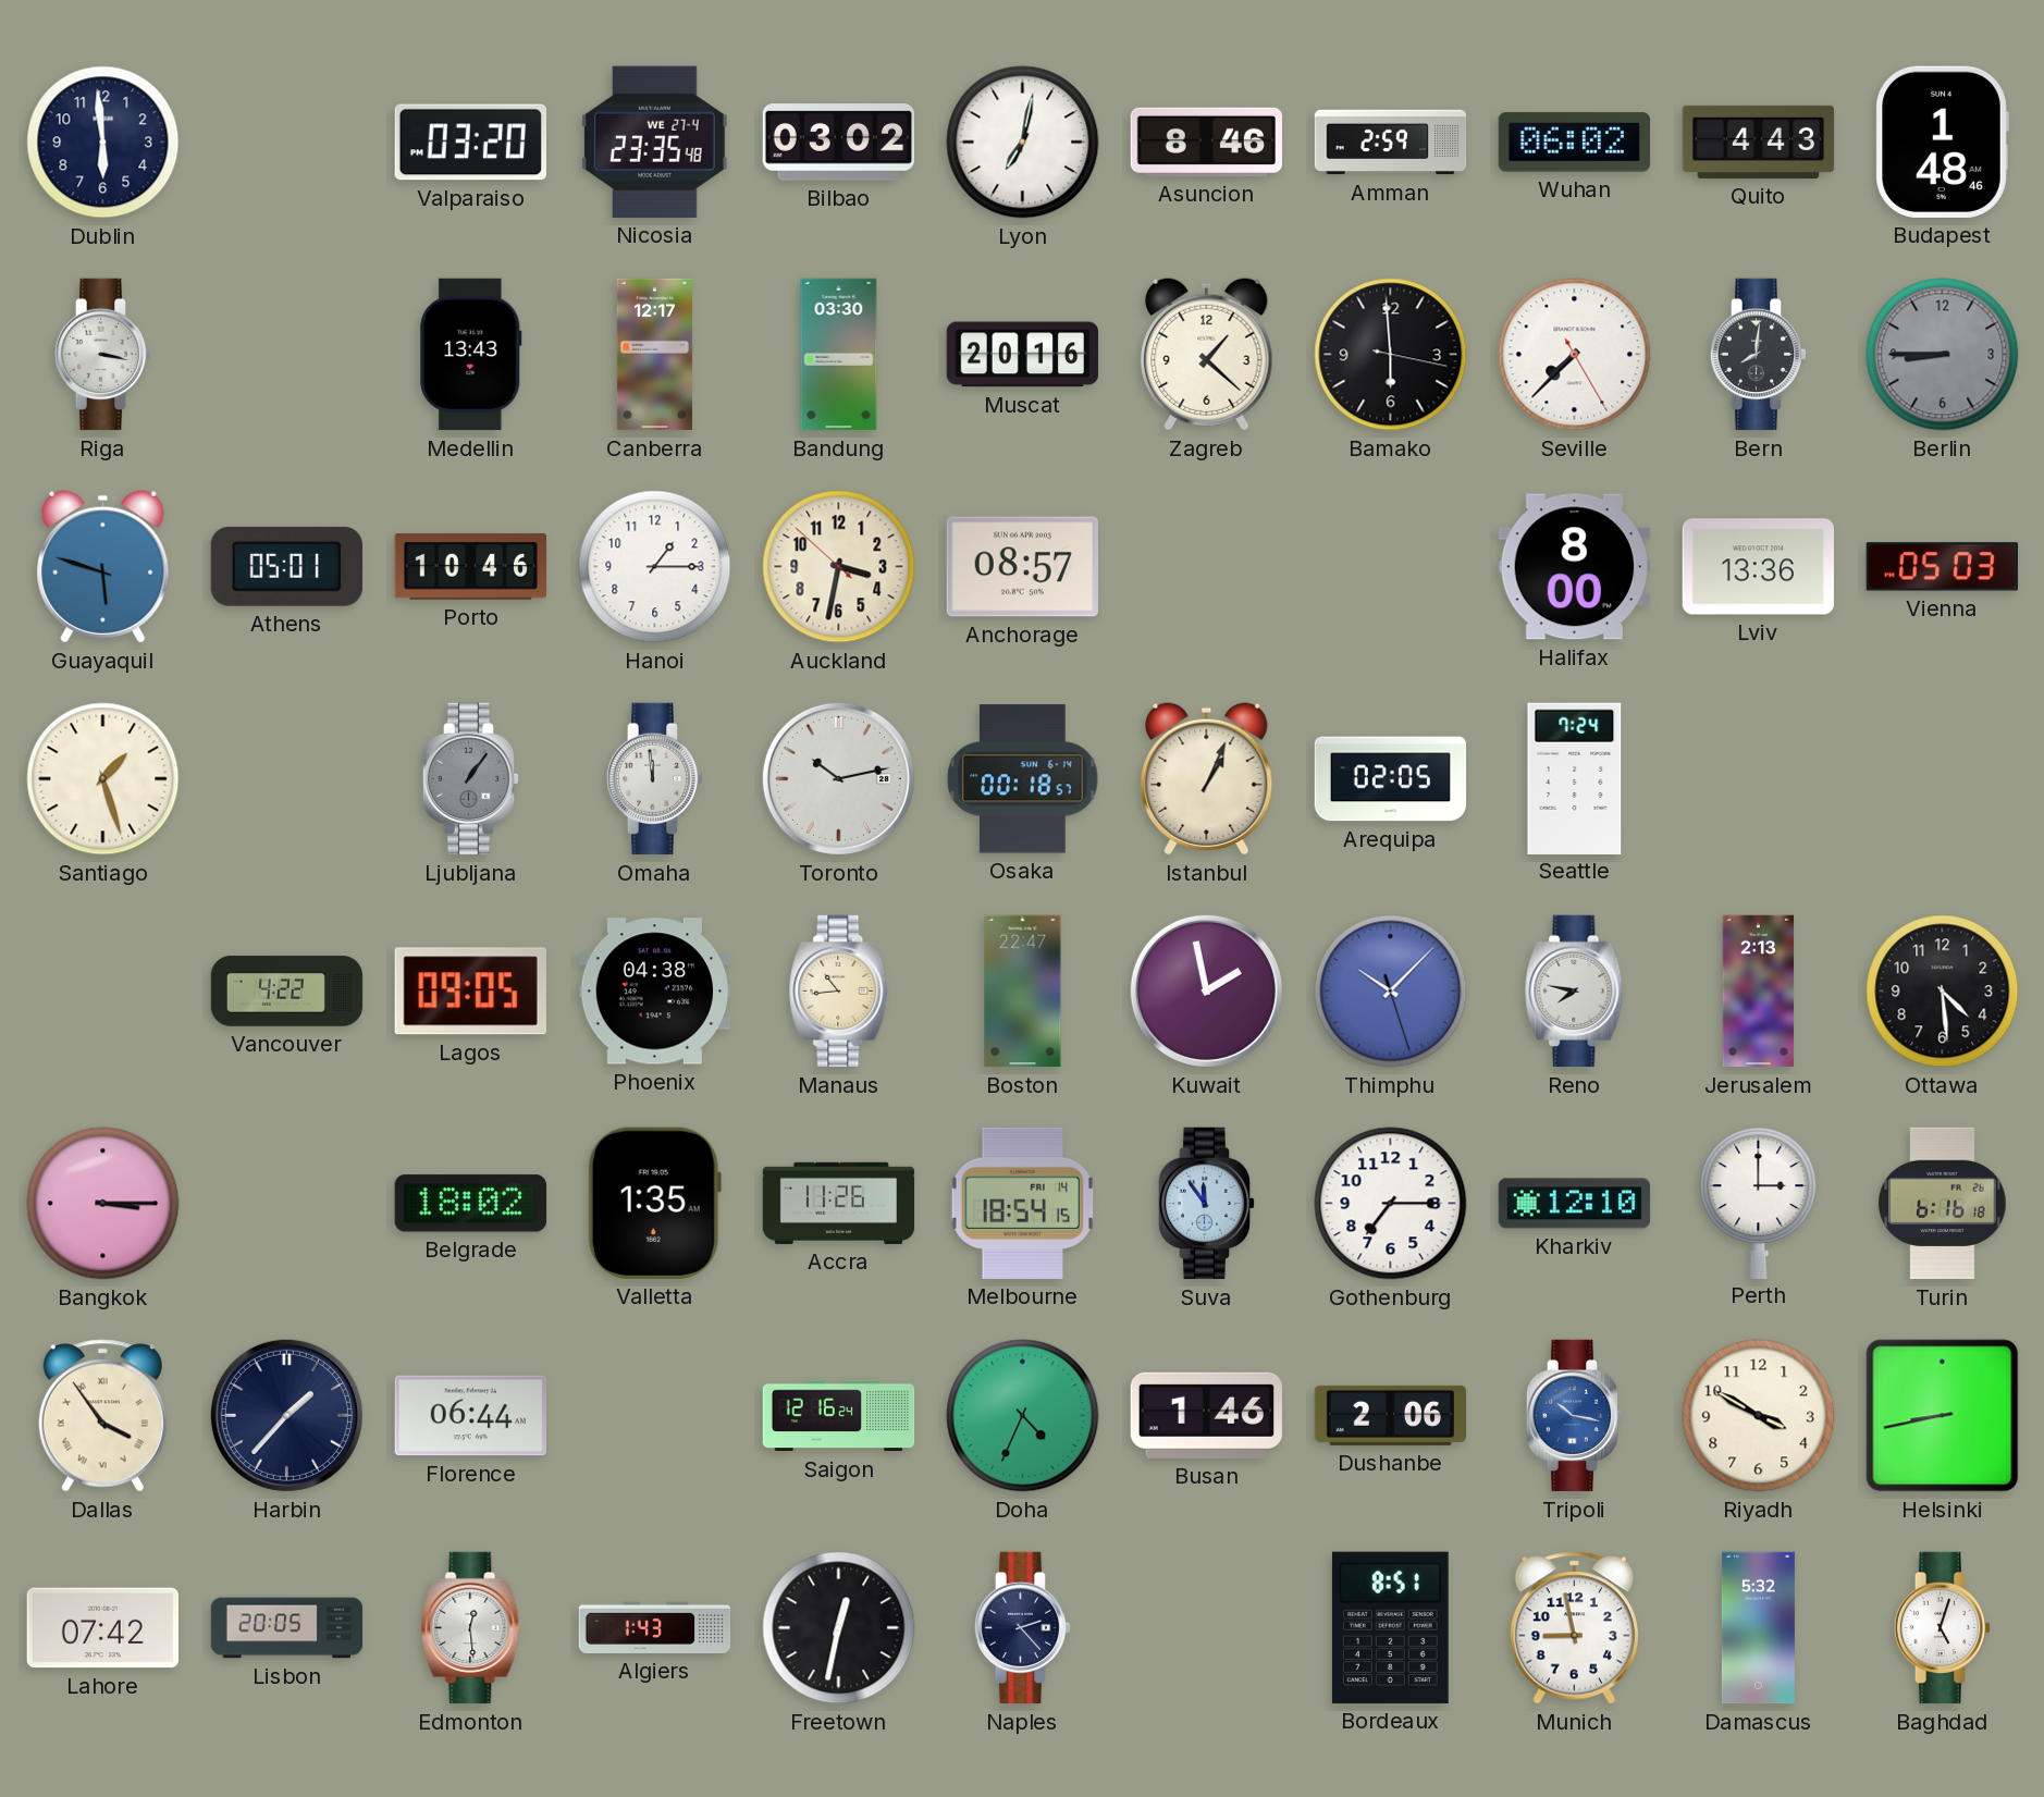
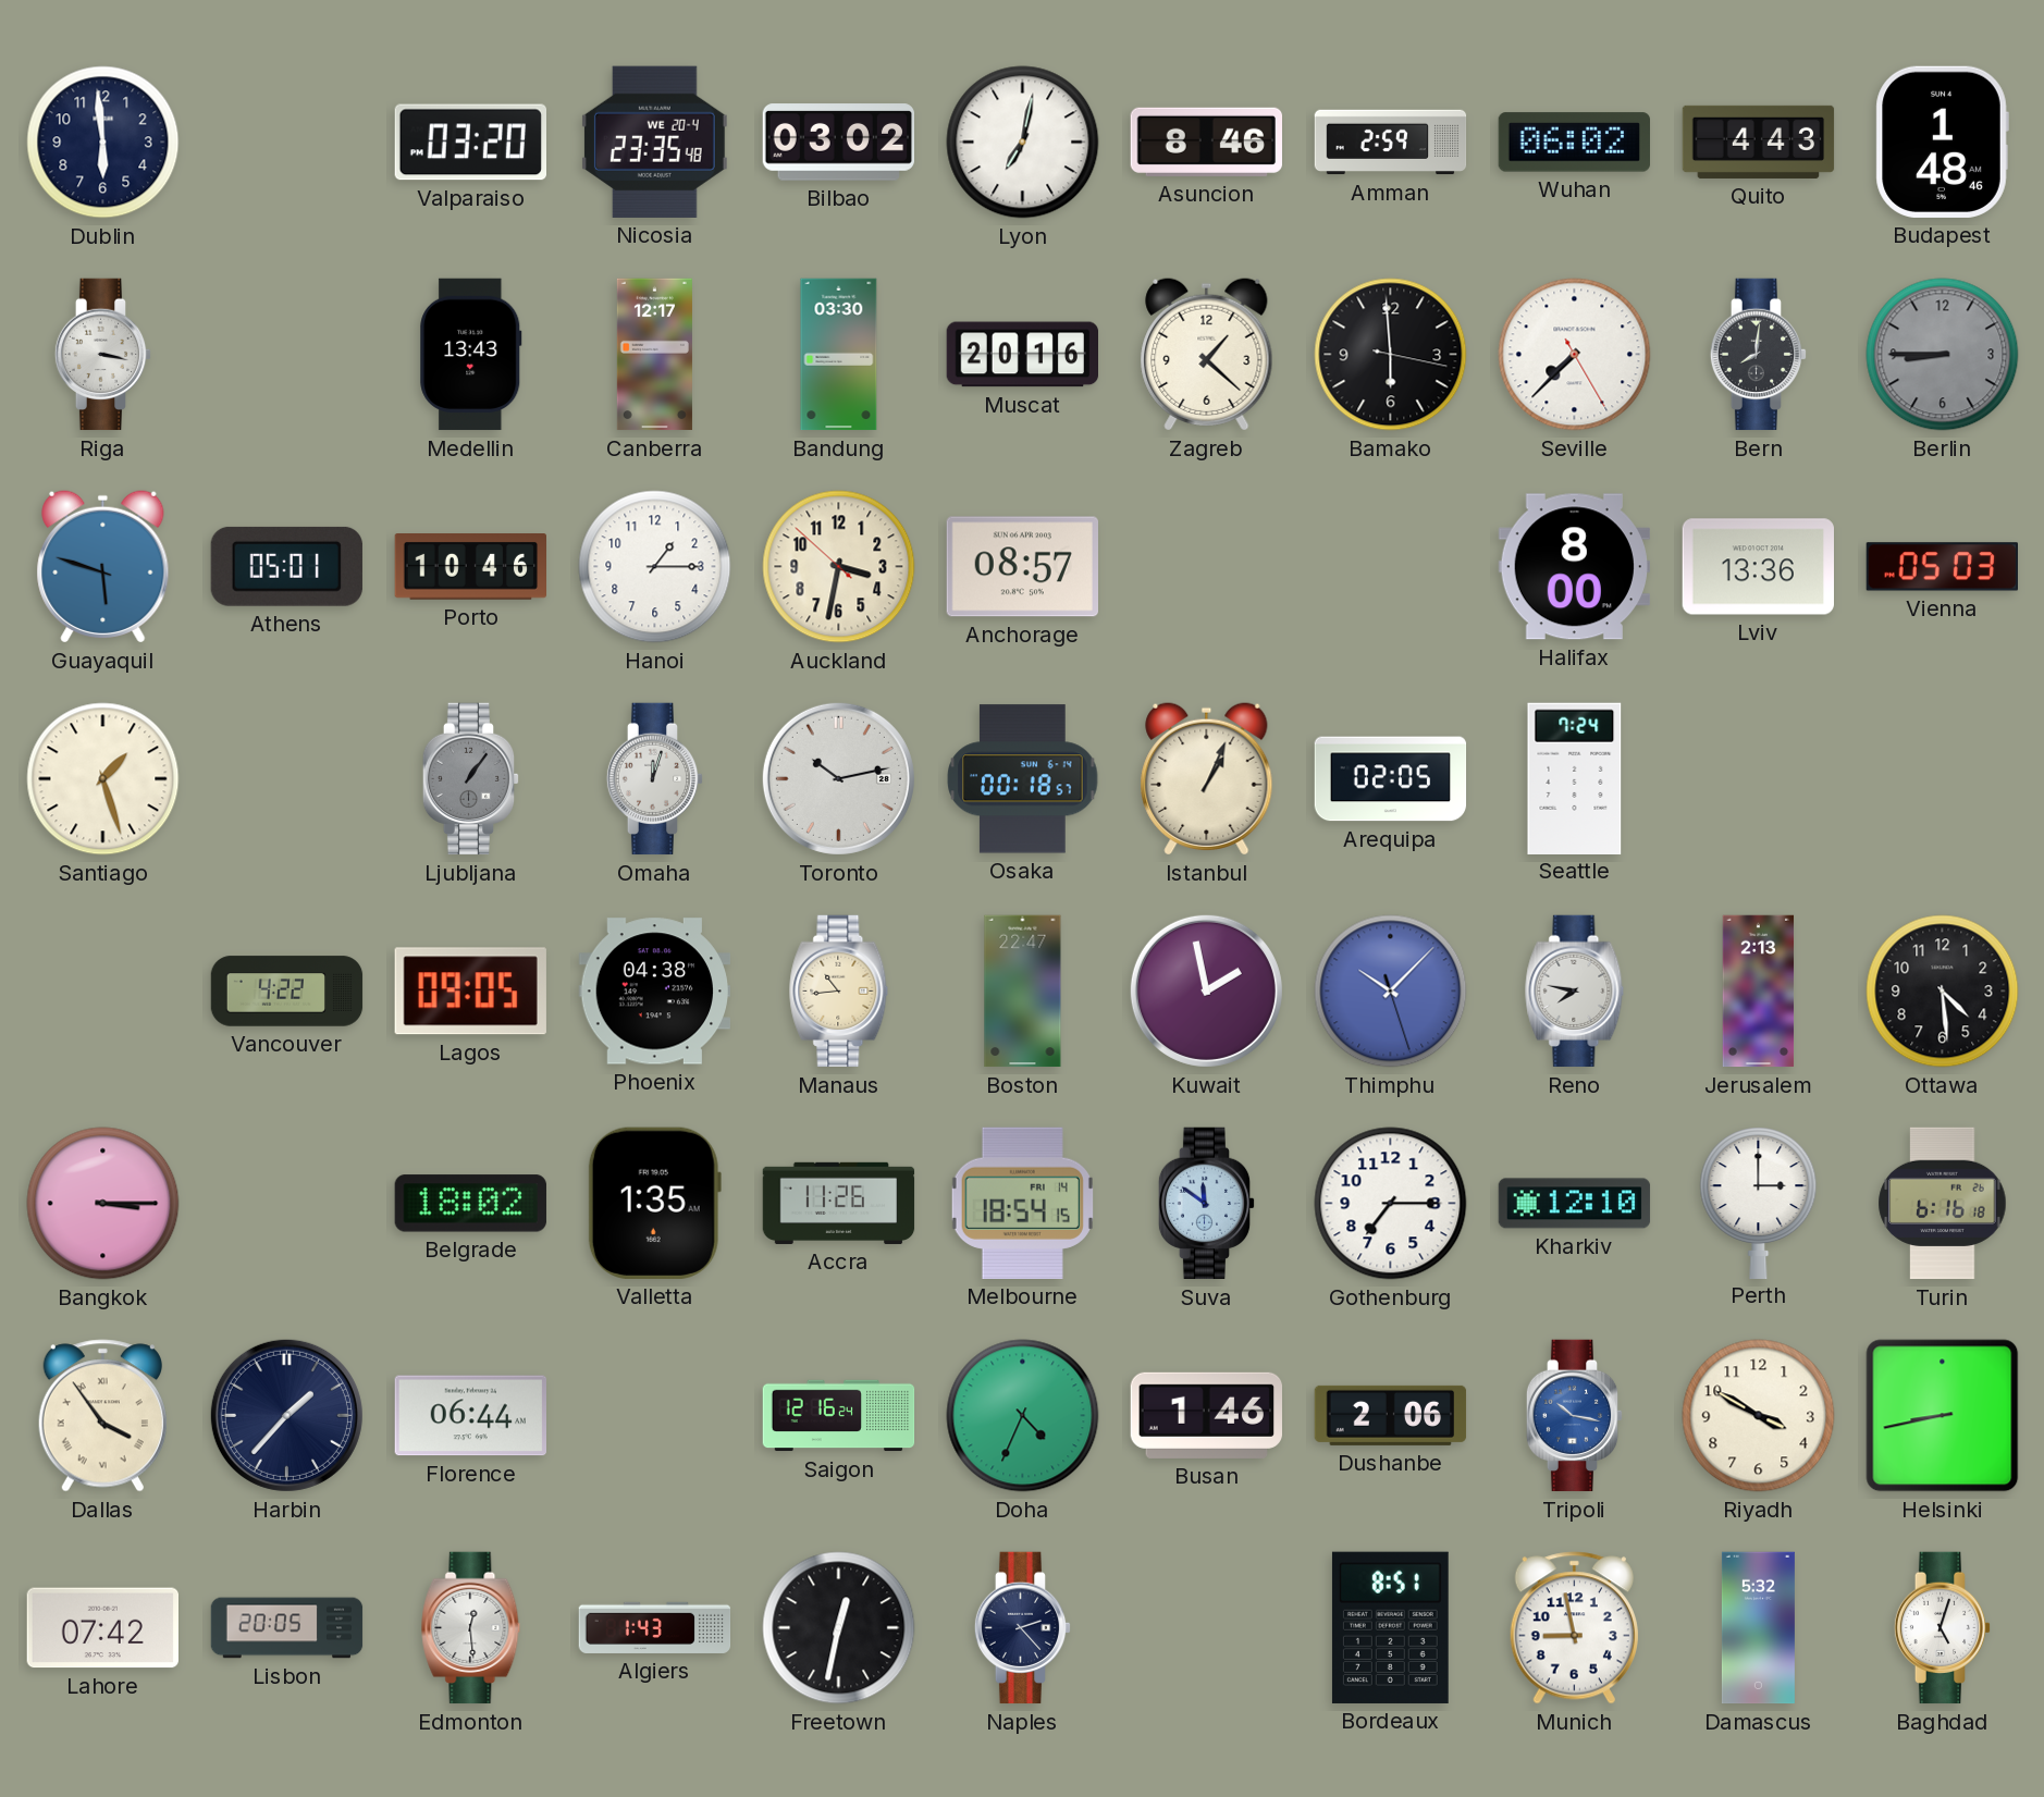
Nicosia date: WE 27-4 -> WE 20-4 (654, 141)
Omaha: 11:59 -> 12:03 (655, 779)
Suva: 11:54 -> 11:51 (1207, 1204)
